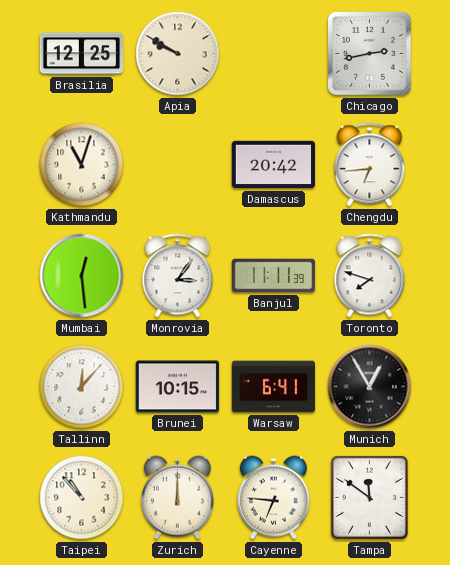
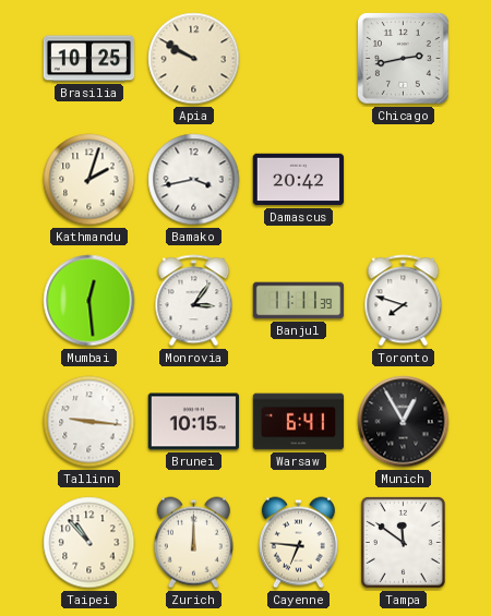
Brasilia: 12:25 -> 10:25 (89, 59)
Kathmandu: 11:03 -> 2:03 (89, 180)
Bamako: none -> 3:43 (194, 180)
Chengdu: 6:44 -> none (370, 165)
Tallinn: 12:07 -> 9:16 (89, 422)
